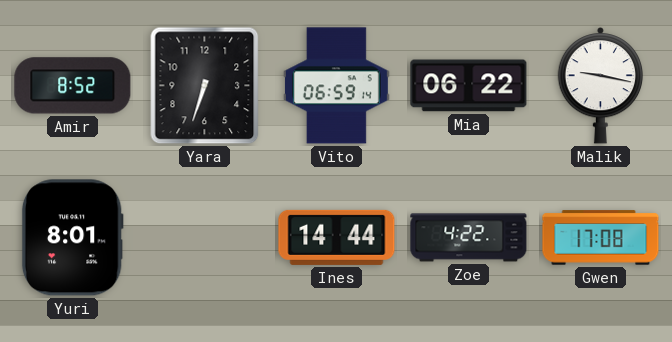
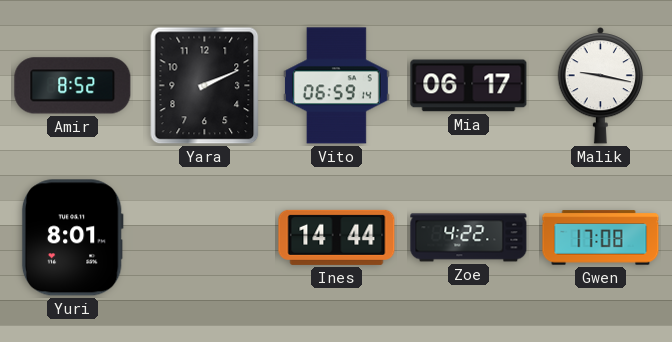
Yara: 6:33 -> 2:11 (205, 86)
Mia: 06:22 -> 06:17 (469, 86)
